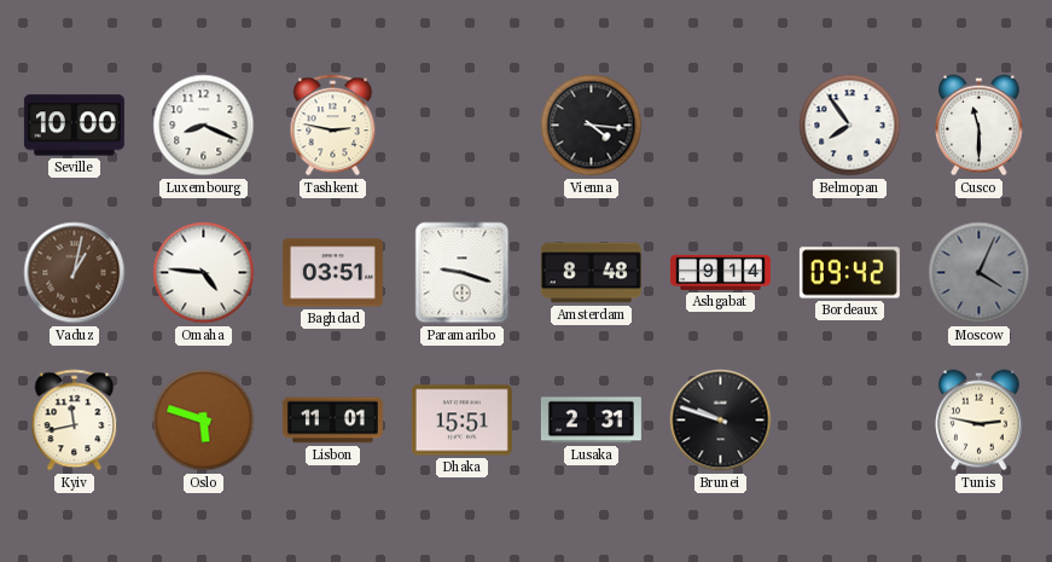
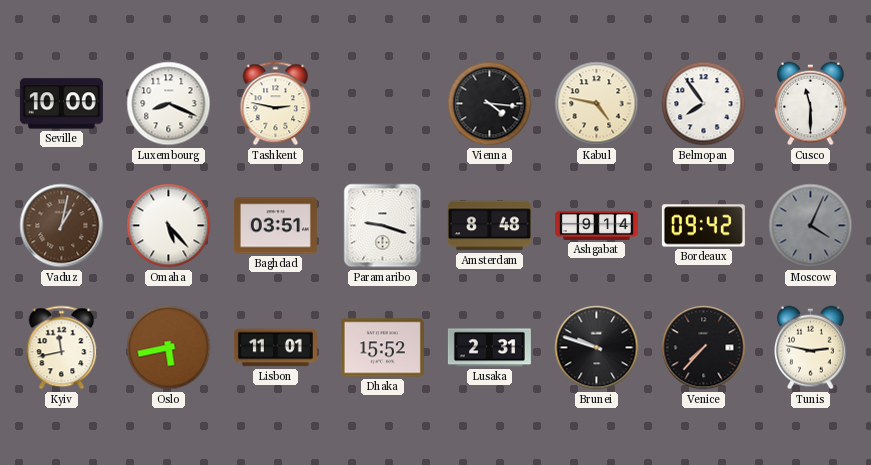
Kabul: none -> 4:47 (597, 104)
Omaha: 4:46 -> 5:23 (169, 226)
Oslo: 5:48 -> 5:43 (169, 348)
Dhaka: 15:51 -> 15:52 (382, 348)
Venice: none -> 7:37 (704, 348)
